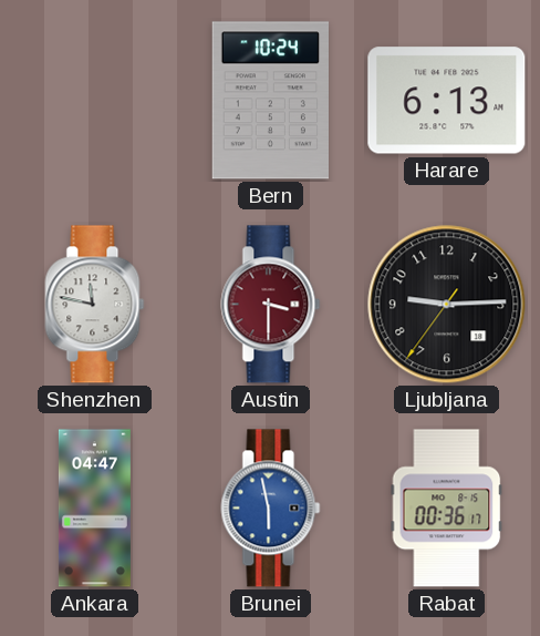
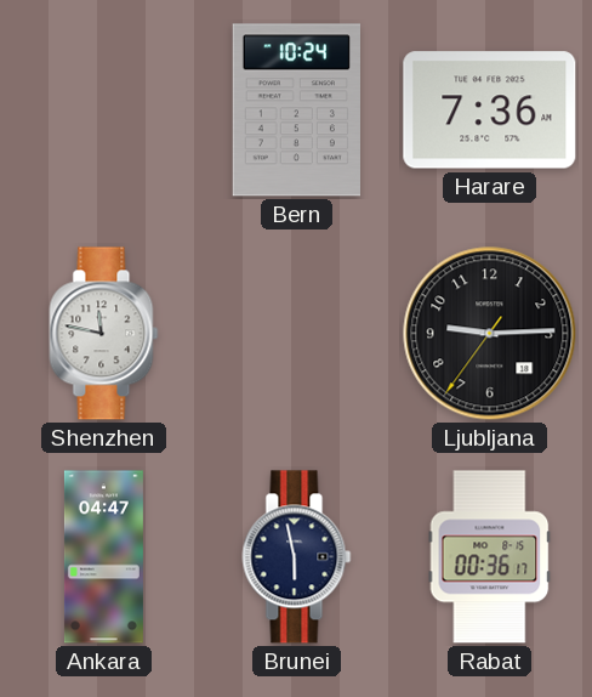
Harare: 6:13 -> 7:36 (490, 110)
Austin: 3:30 -> none (271, 305)
Brunei dial: blue -> navy (297, 557)
